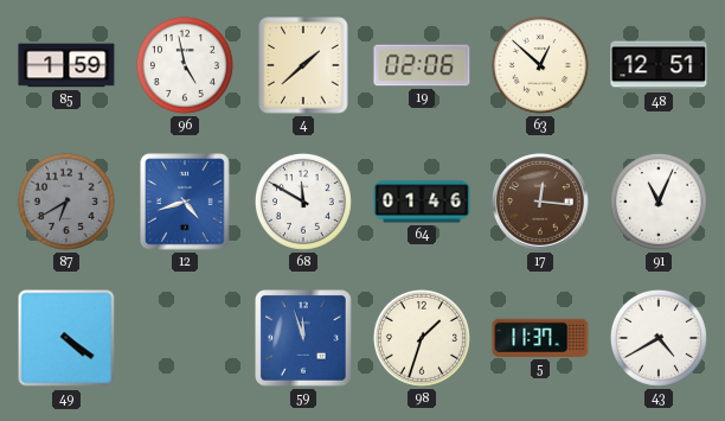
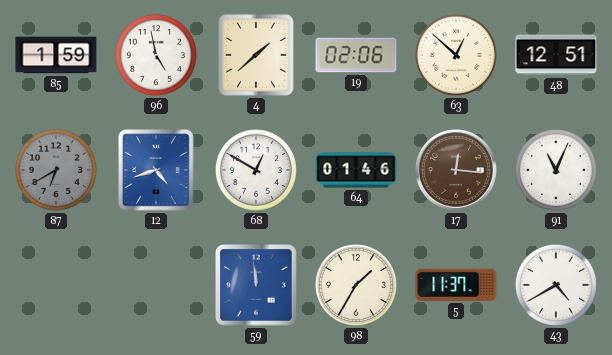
68: 11:50 -> 12:50 (256, 170)
49: 4:21 -> none (66, 338)
59: 11:57 -> 11:59 (256, 285)
98: 1:33 -> 1:35 (356, 285)
